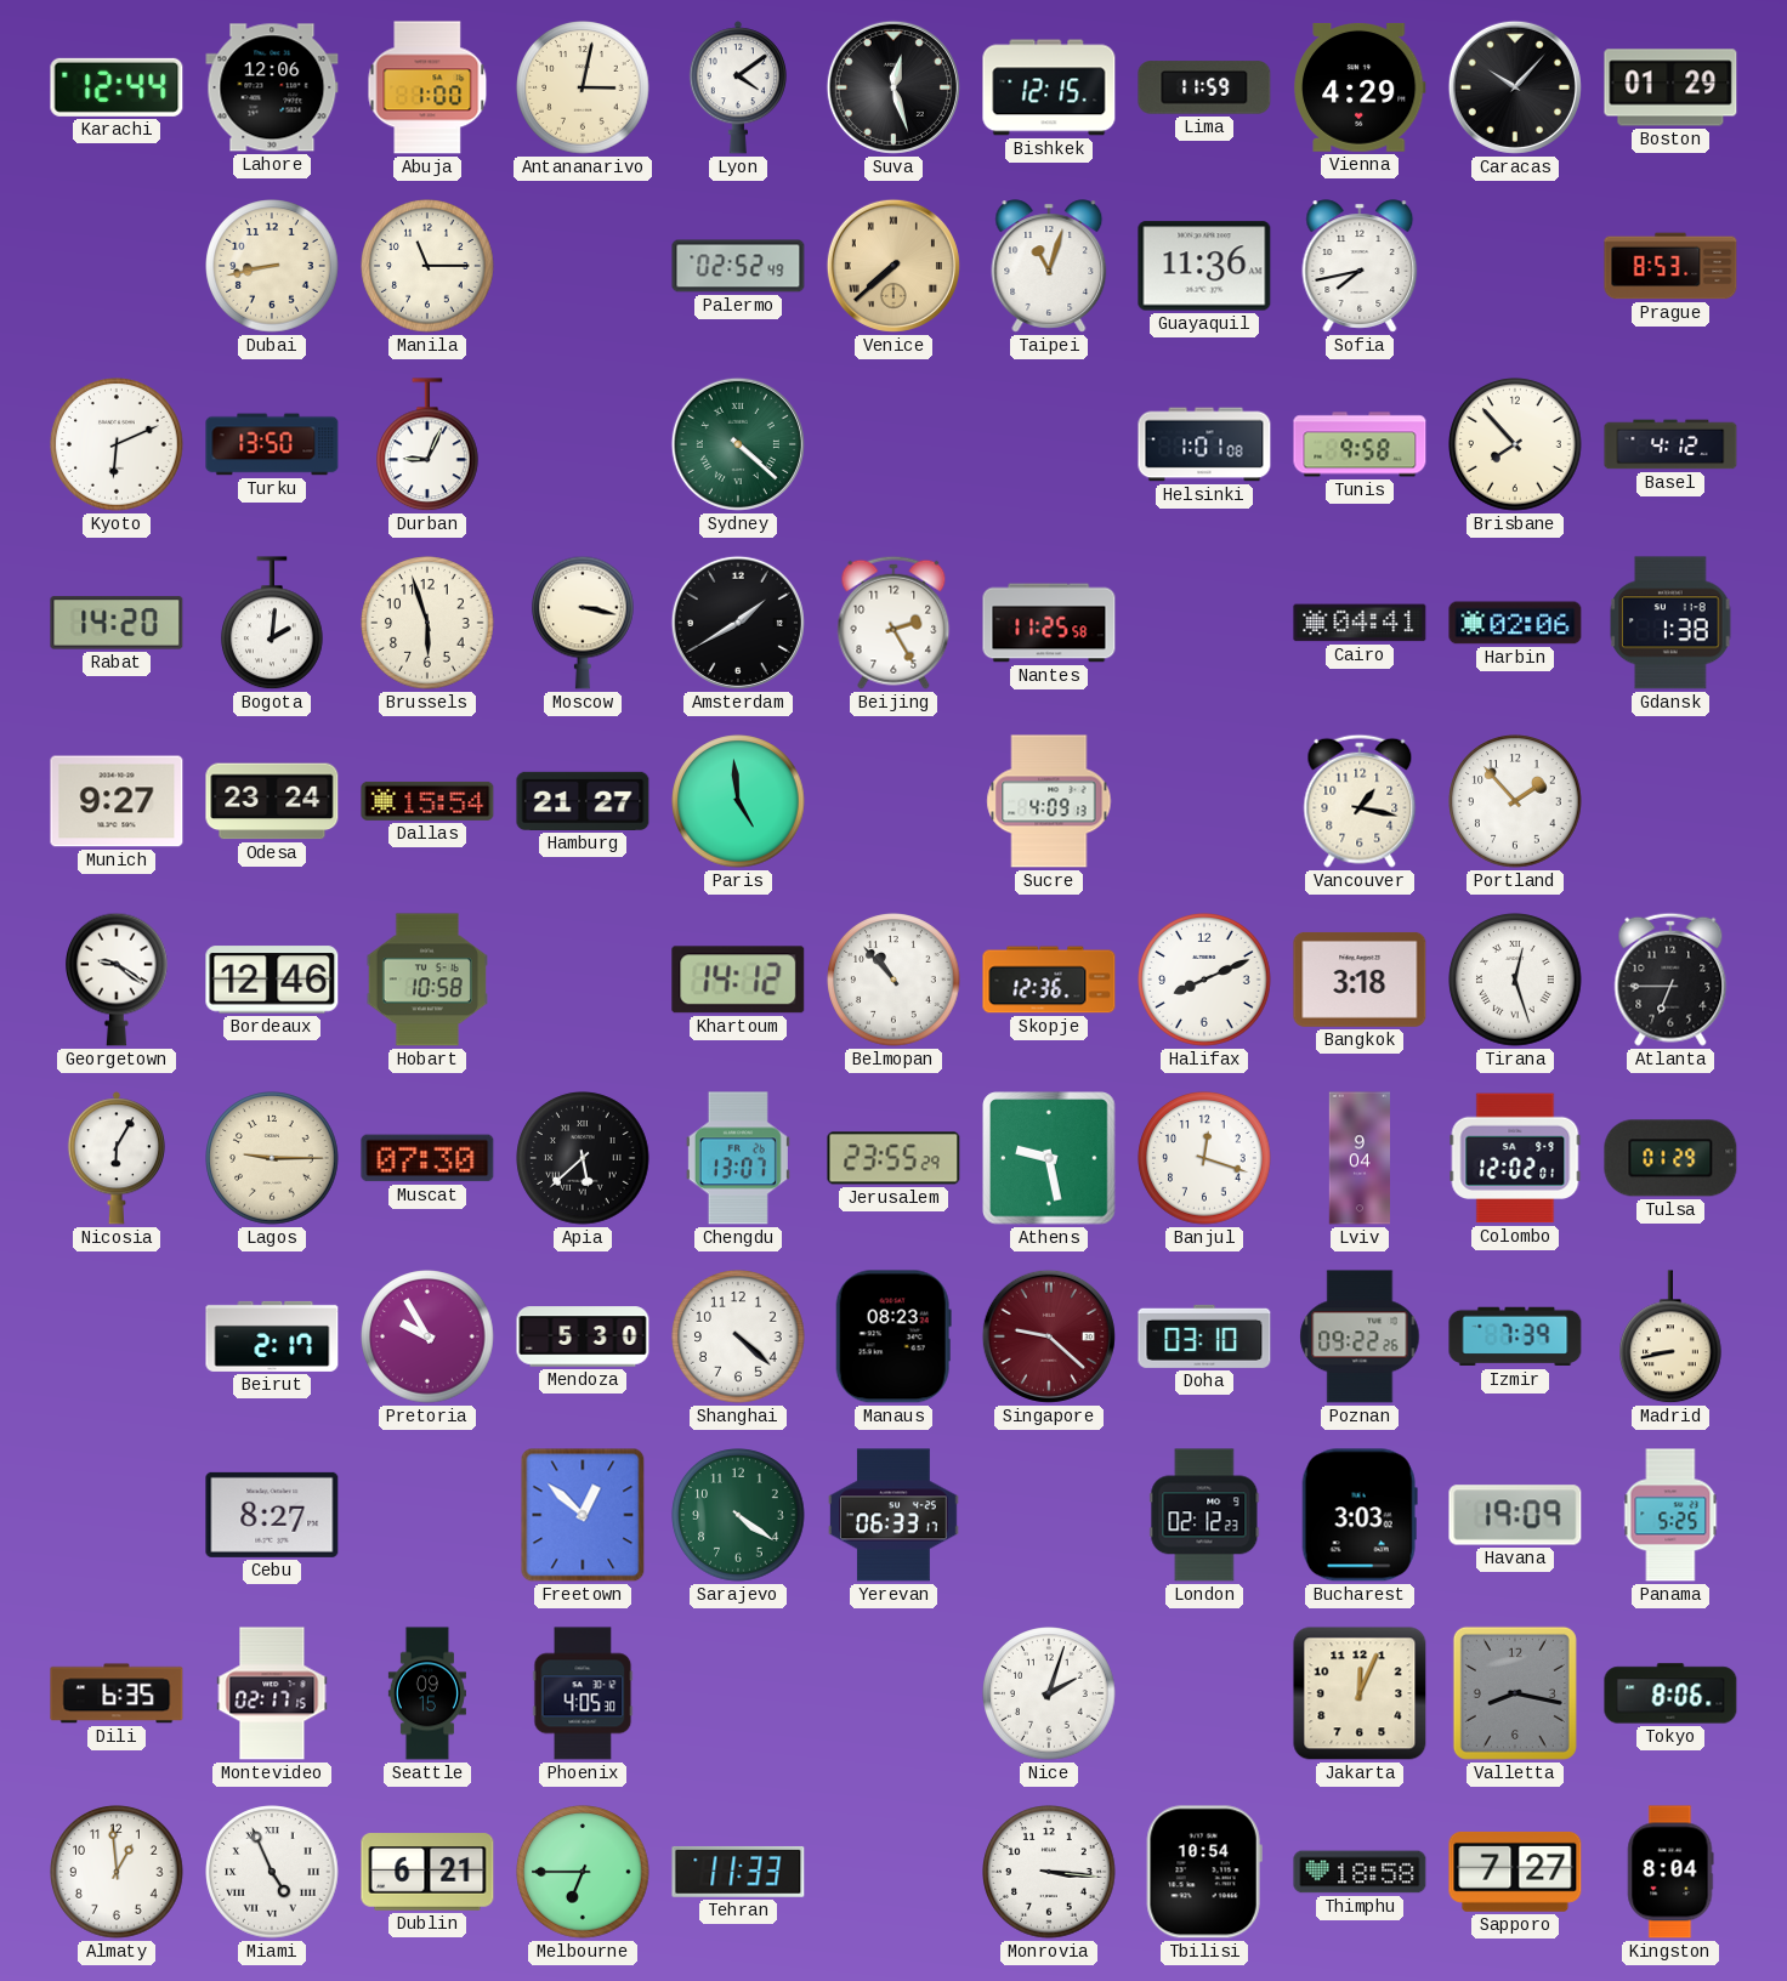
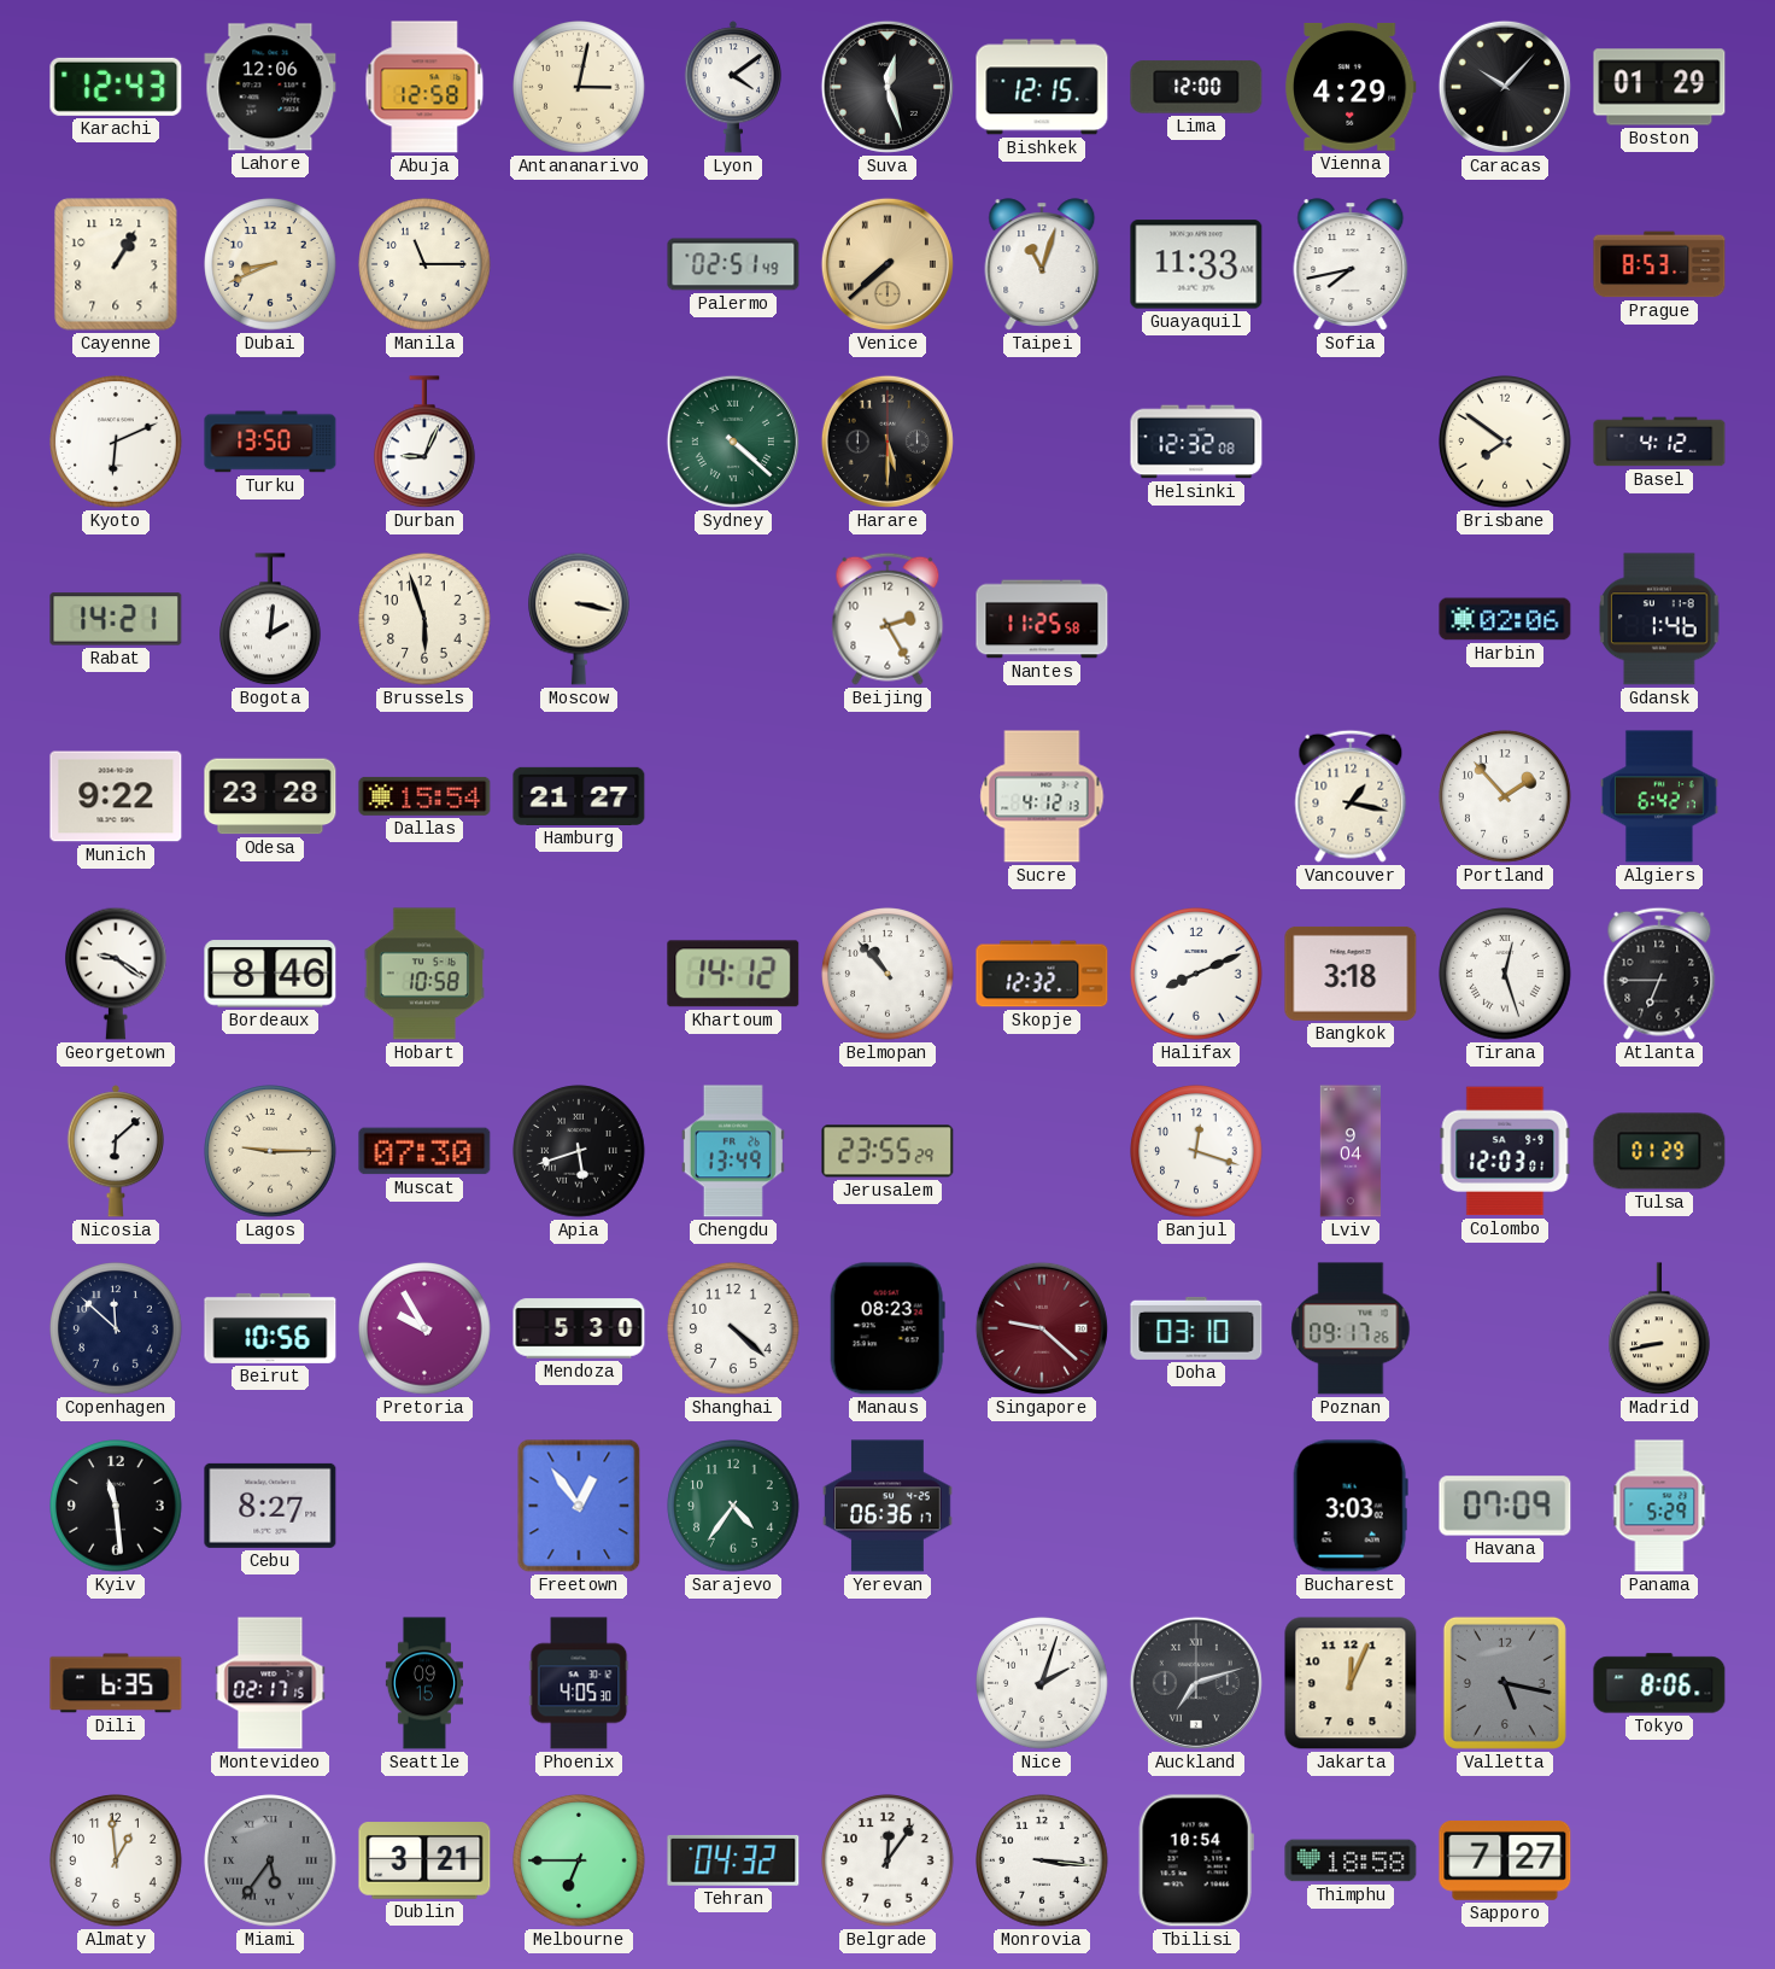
Karachi: 12:44 -> 12:43 (116, 87)
Abuja: 1:00 -> 12:58 (424, 87)
Lima: 11:59 -> 12:00 (1196, 87)
Cayenne: none -> 1:05 (116, 264)
Dubai: 8:43 -> 8:41 (270, 264)
Palermo: 02:52 -> 02:51 (733, 264)
Guayaquil: 11:36 -> 11:33 (1196, 264)
Harare: none -> 5:30 (887, 442)
Helsinki: 1:01 -> 12:32 (1196, 442)
Tunis: 9:58 -> none (1360, 444)
Brisbane: 7:53 -> 7:51 (1505, 442)
Rabat: 14:20 -> 14:21 (116, 619)
Amsterdam: 1:40 -> none (738, 623)
Cairo: 04:41 -> none (1360, 623)
Gdansk: 1:38 -> 1:46 (1659, 619)
Munich: 9:27 -> 9:22 (116, 796)
Odesa: 23:24 -> 23:28 (270, 796)
Paris: 4:59 -> none (738, 801)
Sucre: 4:09 -> 4:12 (1042, 796)
Algiers: none -> 6:42 (1659, 796)
Bordeaux: 12:46 -> 8:46 (270, 974)
Skopje: 12:36 -> 12:32 (1042, 974)
Nicosia: 6:05 -> 6:08 (116, 1151)
Apia: 5:38 -> 5:42 (579, 1151)
Chengdu: 13:07 -> 13:49 (733, 1151)
Athens: 9:28 -> none (1049, 1158)
Colombo: 12:02 -> 12:03 (1505, 1151)
Copenhagen: none -> 11:52 (116, 1328)
Beirut: 2:17 -> 10:56 (270, 1328)
Poznan: 09:22 -> 09:17 (1351, 1328)
Izmir: 7:39 -> none (1515, 1336)
Kyiv: none -> 11:29 (116, 1506)
Freetown: 12:52 -> 12:54 (579, 1506)
Sarajevo: 4:21 -> 4:36 (733, 1506)
Yerevan: 06:33 -> 06:36 (889, 1506)
London: 02:12 -> none (1204, 1515)
Havana: 19:09 -> 07:09 (1505, 1506)
Panama: 5:25 -> 5:29 (1659, 1506)
Auckland: none -> 7:12 (1196, 1683)
Valletta: 8:17 -> 5:17 (1505, 1683)
Miami: 4:56 -> 5:36 (270, 1860)
Miami dial: white -> grey (270, 1860)
Dublin: 6:21 -> 3:21 (424, 1860)
Tehran: 11:33 -> 04:32 (733, 1860)
Belgrade: none -> 12:06 (887, 1860)
Kingston: 8:04 -> none (1670, 1872)
